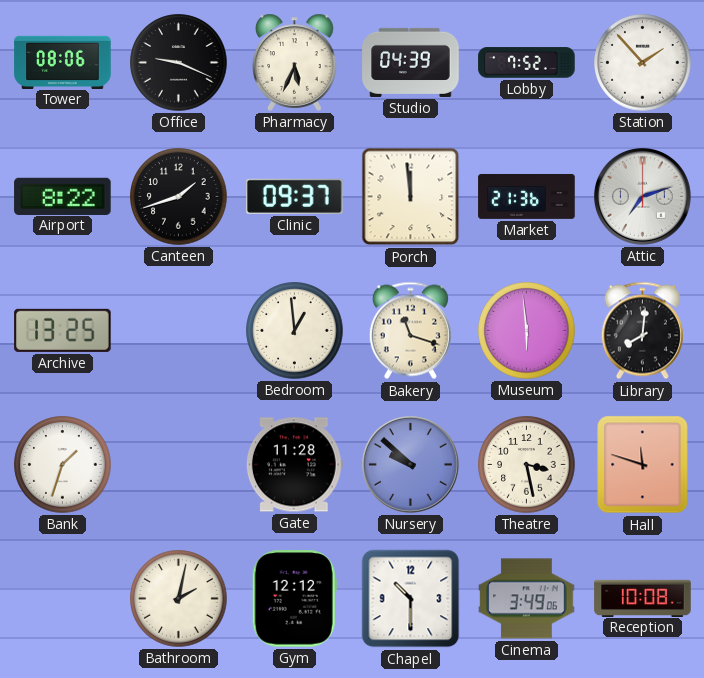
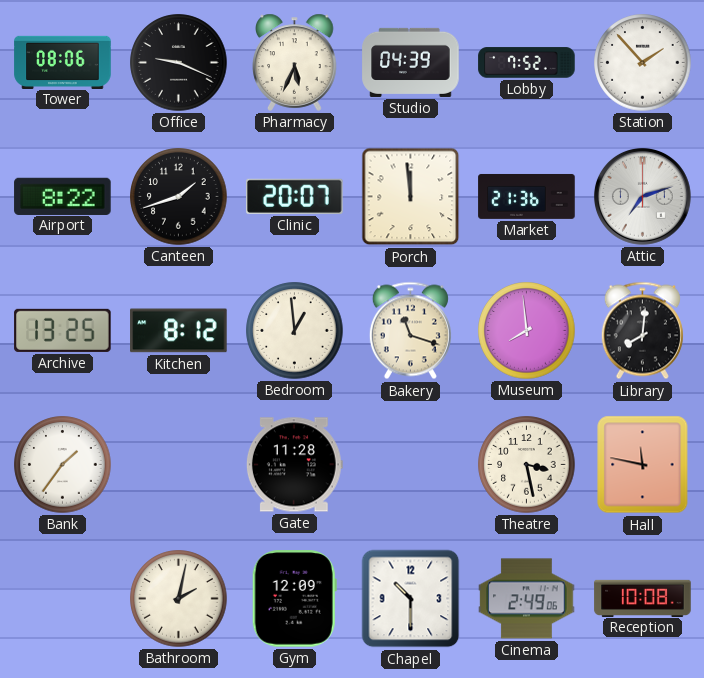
Clinic: 09:37 -> 20:07 (295, 196)
Kitchen: none -> 8:12 (179, 331)
Museum: 5:59 -> 7:59 (527, 331)
Bank: 1:33 -> 1:36 (63, 465)
Nursery: 9:52 -> none (410, 464)
Hall: 11:48 -> 11:47 (643, 465)
Gym: 12:12 -> 12:09 (294, 599)
Cinema: 3:49 -> 2:49 (527, 599)
